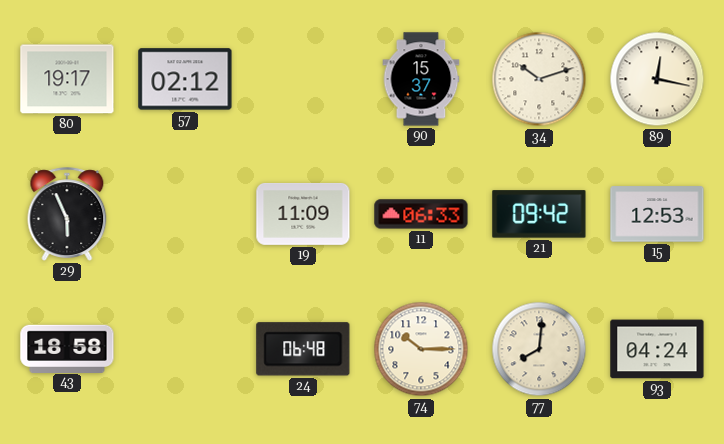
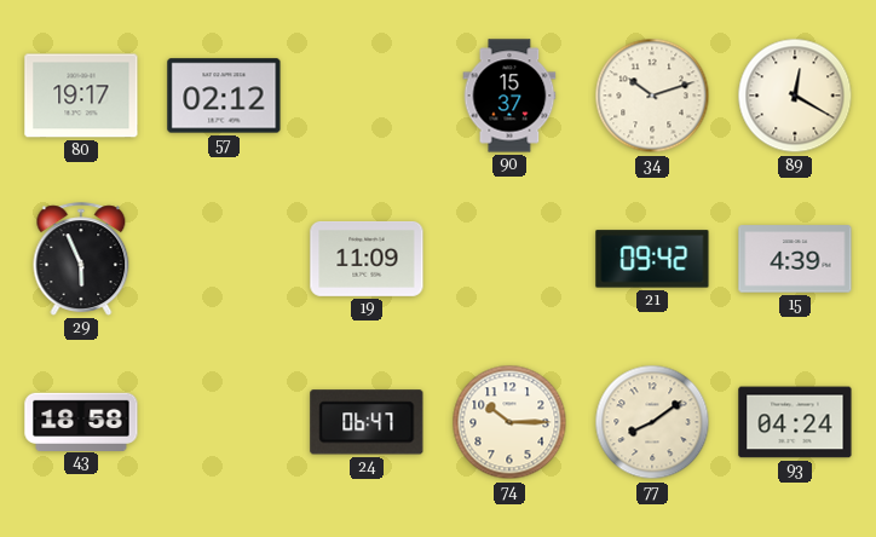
89: 12:17 -> 12:20 (795, 96)
11: 06:33 -> none (421, 214)
15: 12:53 -> 4:39 (795, 259)
24: 06:48 -> 06:47 (367, 422)
77: 8:01 -> 8:09 (652, 422)
